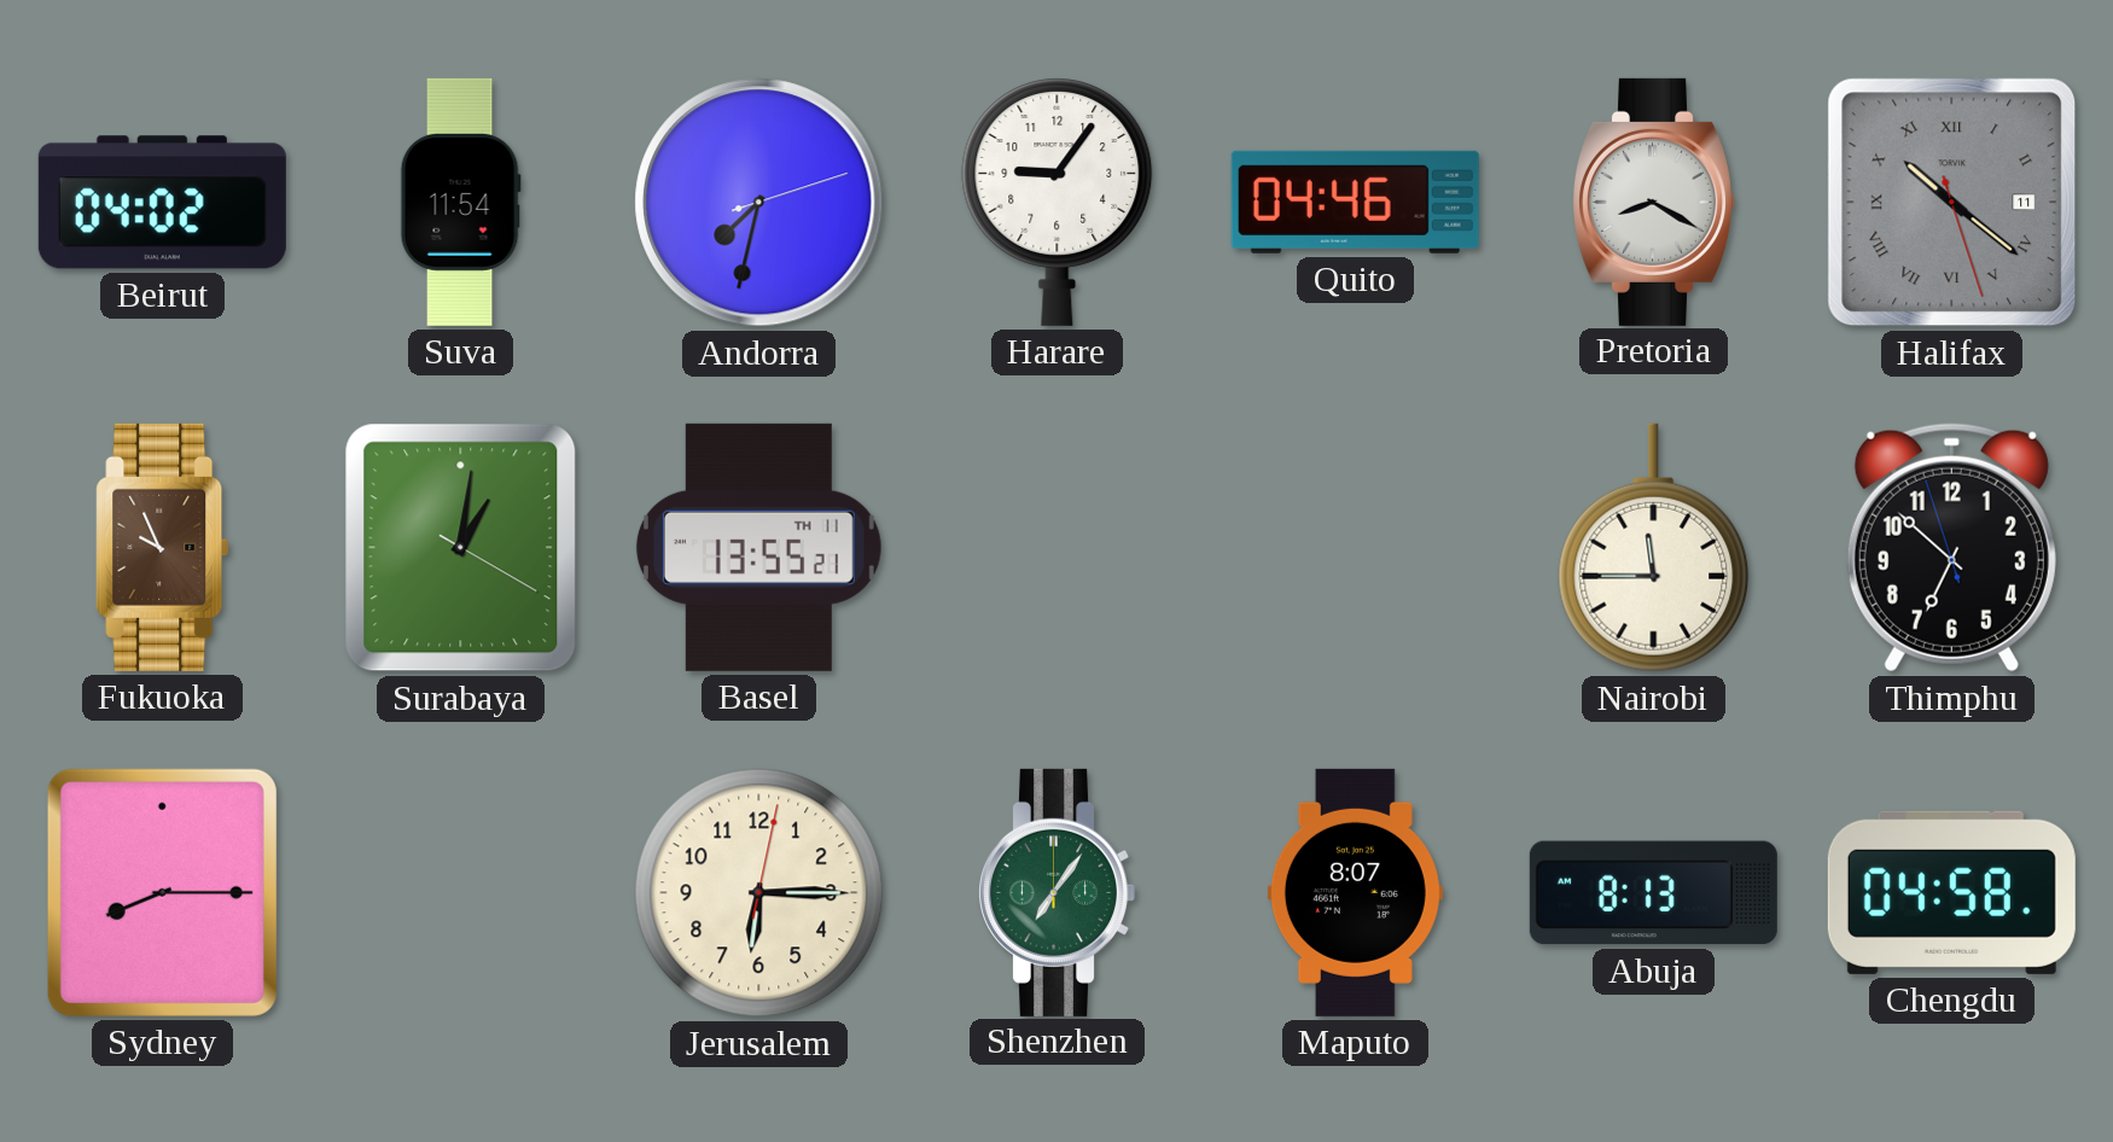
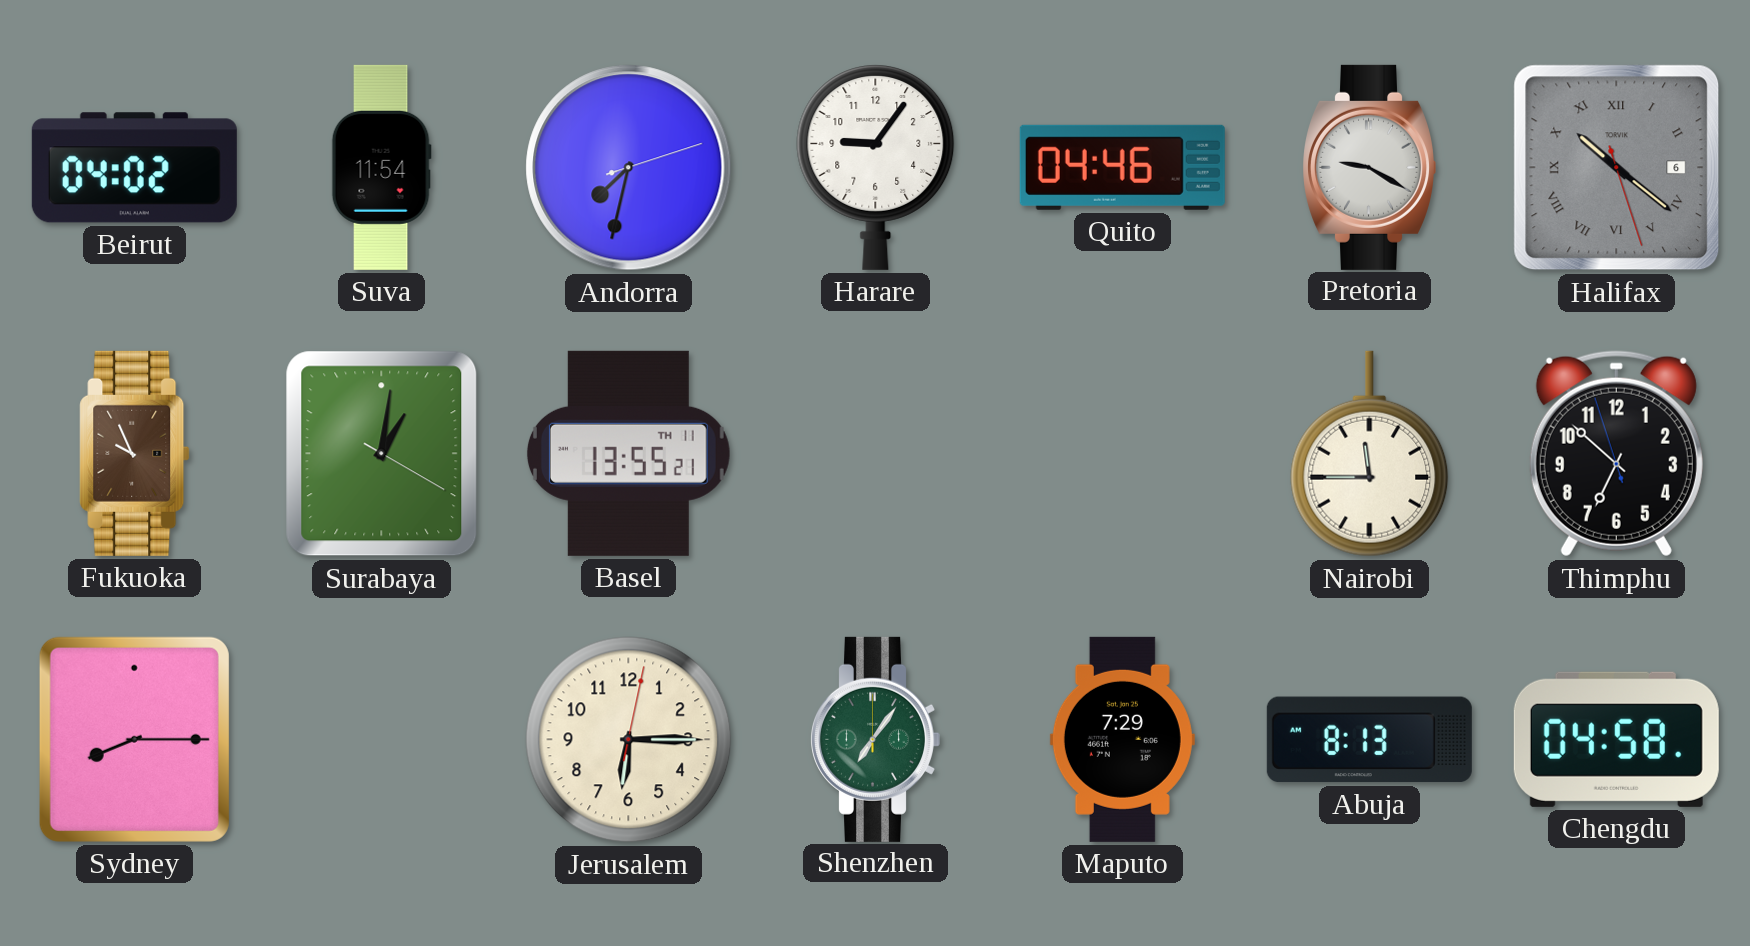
Pretoria: 8:20 -> 9:20 (1369, 167)
Halifax date: 11 -> 6 (1617, 168)
Maputo: 8:07 -> 7:29 (1122, 739)
